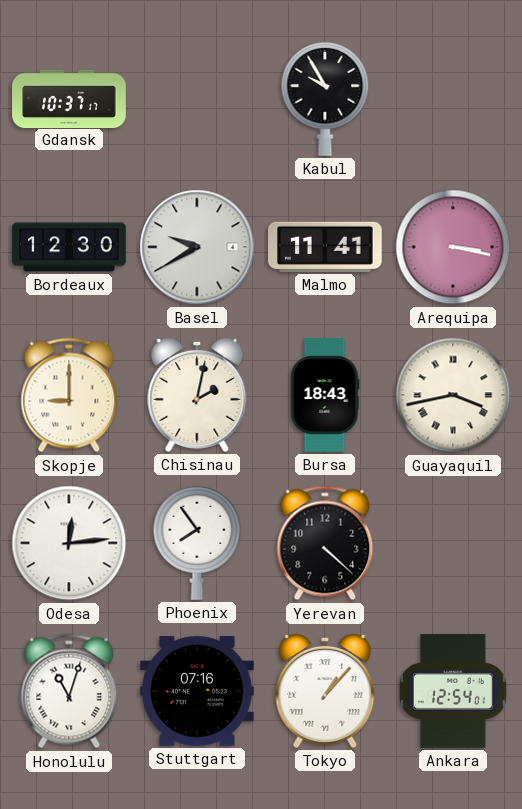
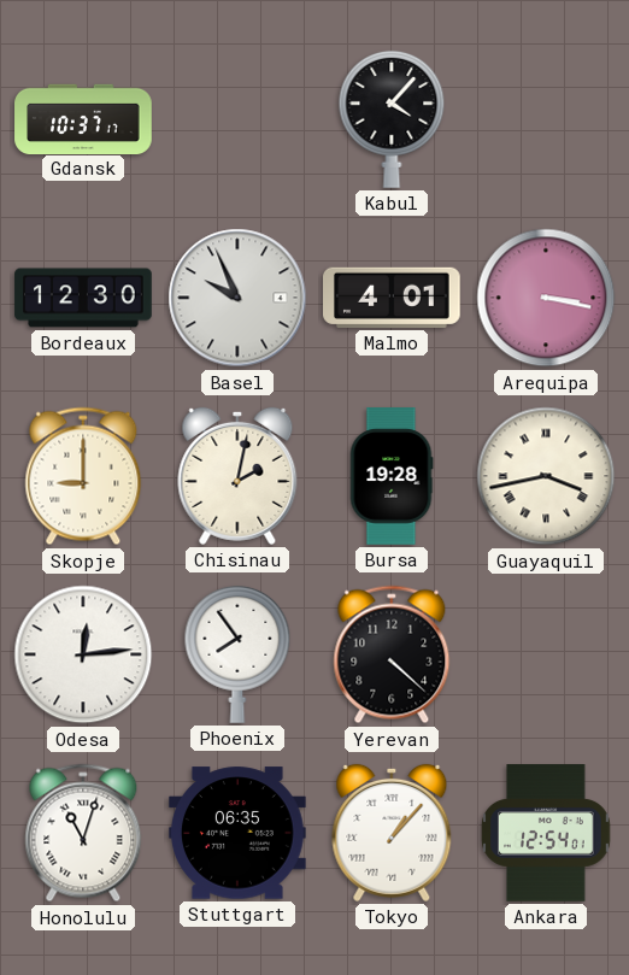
Kabul: 9:55 -> 4:07 (392, 119)
Basel: 9:40 -> 9:56 (237, 298)
Malmo: 11:41 -> 4:01 (393, 298)
Bursa: 18:43 -> 19:28 (392, 476)
Stuttgart: 07:16 -> 06:35 (239, 833)
